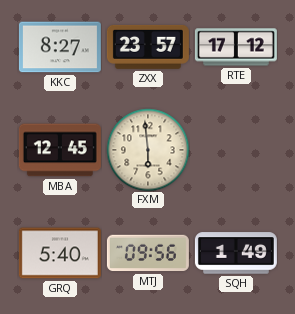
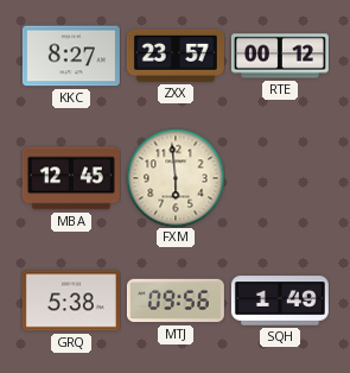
RTE: 17:12 -> 00:12 (280, 56)
GRQ: 5:40 -> 5:38 (71, 301)
